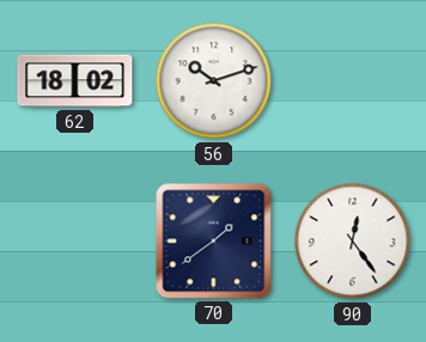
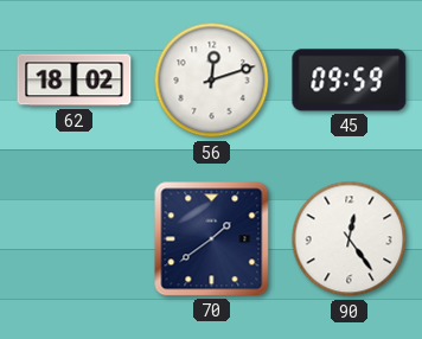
56: 10:12 -> 12:12 (212, 81)
45: none -> 09:59 (350, 81)
